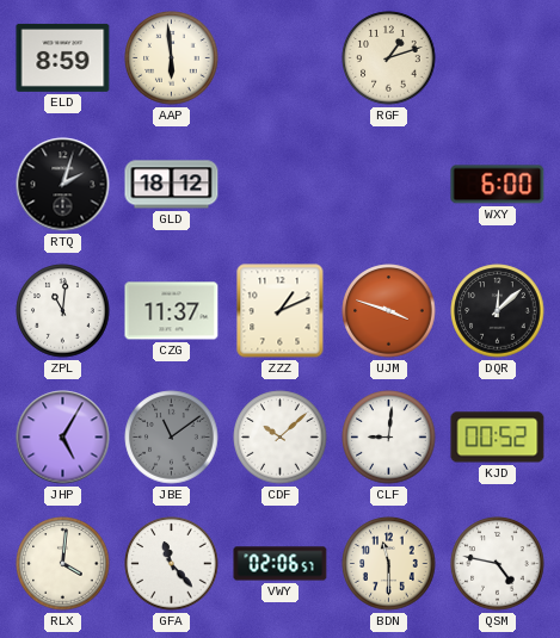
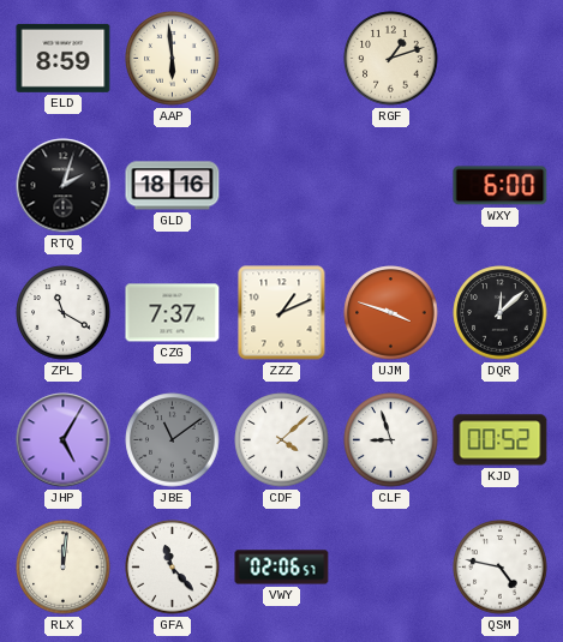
GLD: 18:12 -> 18:16 (173, 186)
ZPL: 11:01 -> 11:20 (64, 313)
CZG: 11:37 -> 7:37 (173, 313)
CDF: 10:08 -> 4:08 (282, 440)
CLF: 9:01 -> 8:57 (391, 440)
RLX: 4:01 -> 12:01 (64, 568)
BDN: 11:30 -> none (389, 564)
